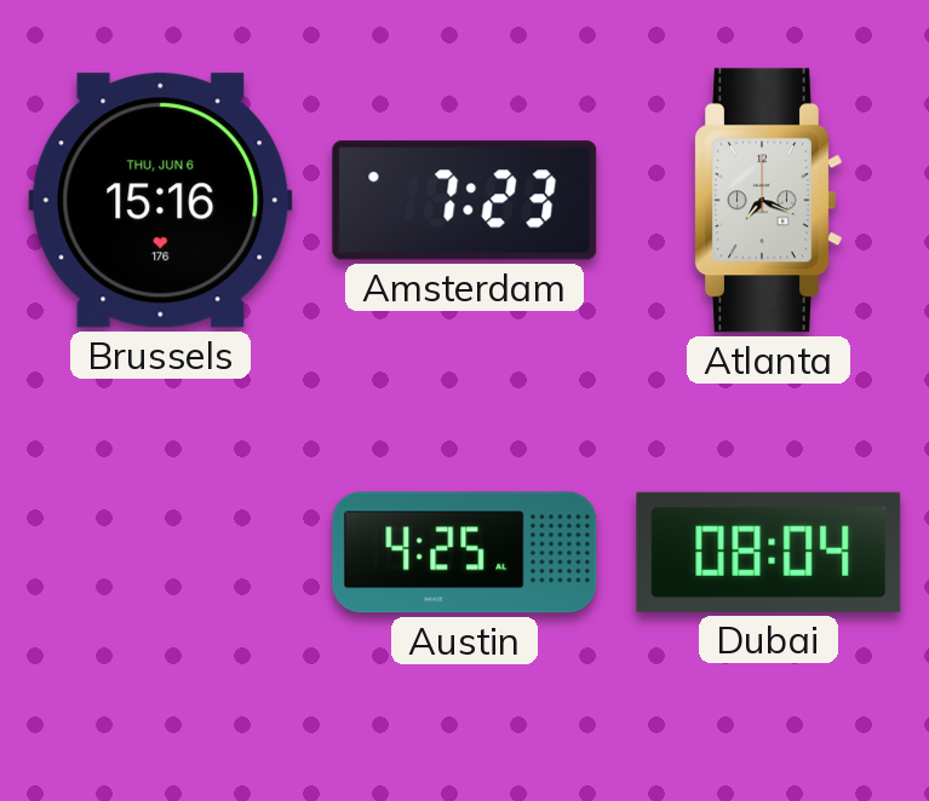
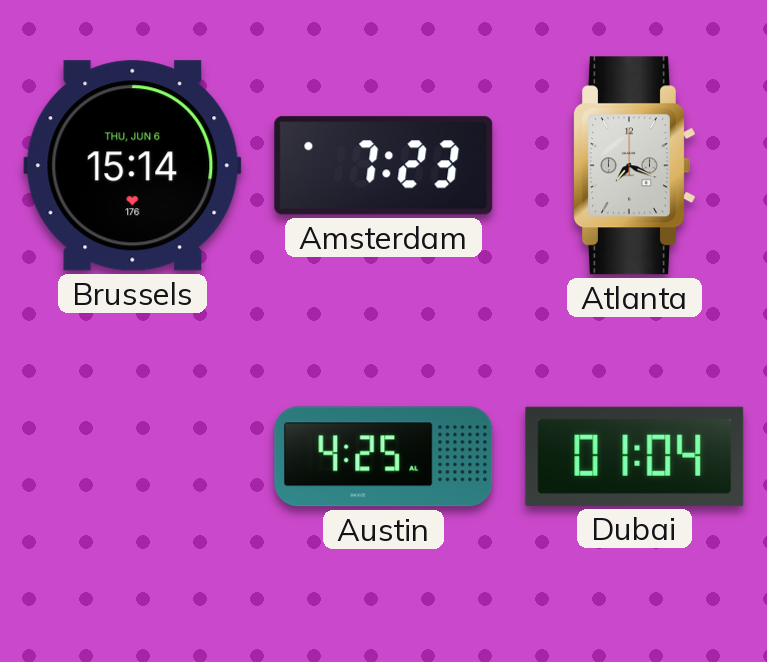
Brussels: 15:16 -> 15:14 (133, 166)
Dubai: 08:04 -> 01:04 (635, 456)
